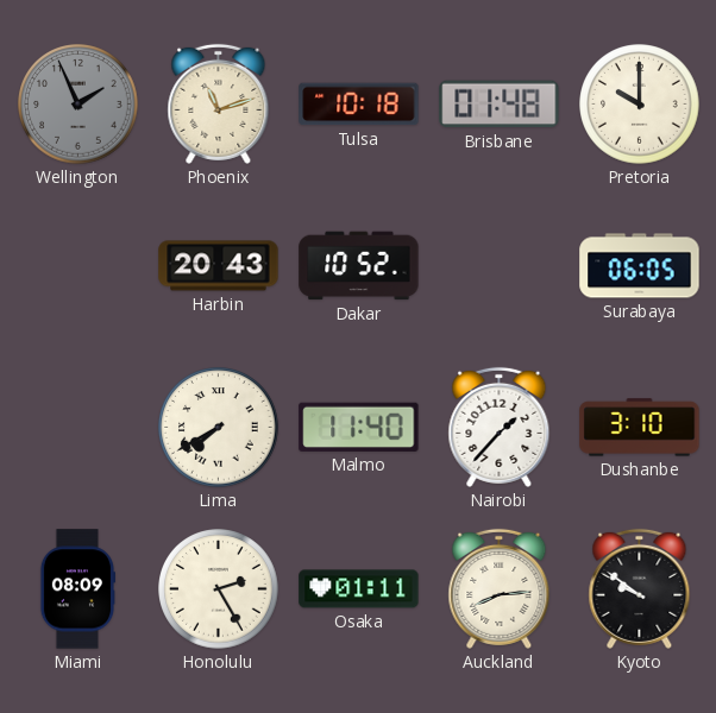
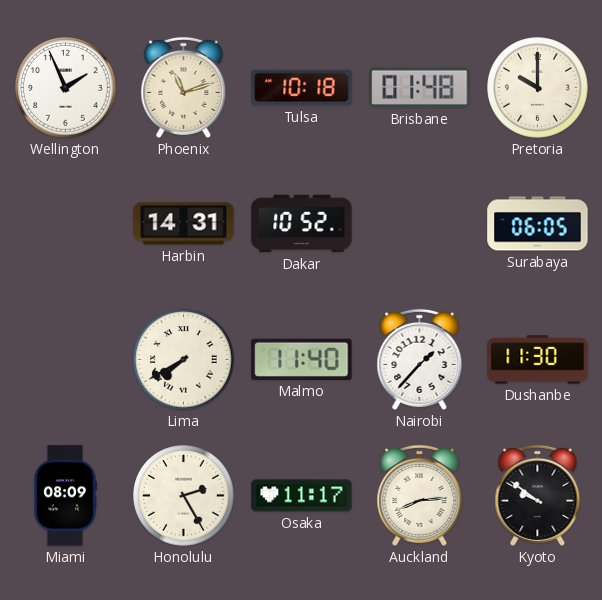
Wellington dial: grey -> white (66, 88)
Harbin: 20:43 -> 14:31 (184, 224)
Dushanbe: 3:10 -> 11:30 (538, 360)
Osaka: 01:11 -> 11:17 (302, 496)
